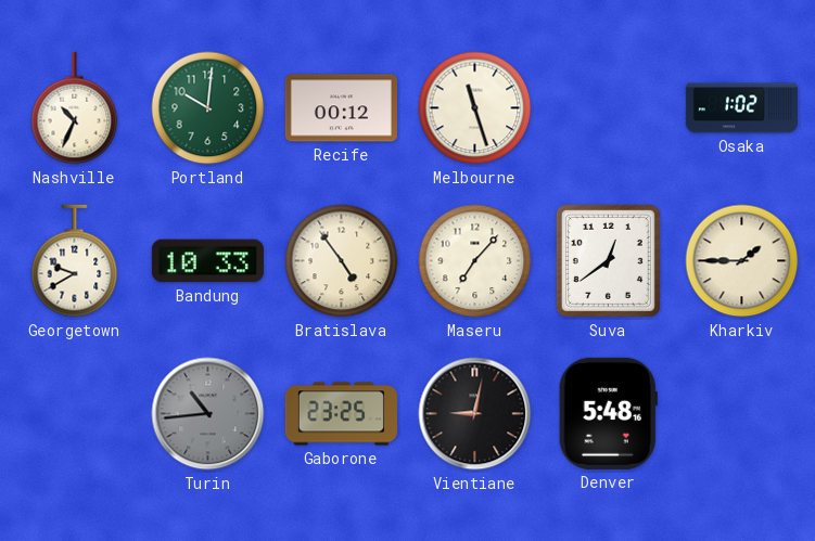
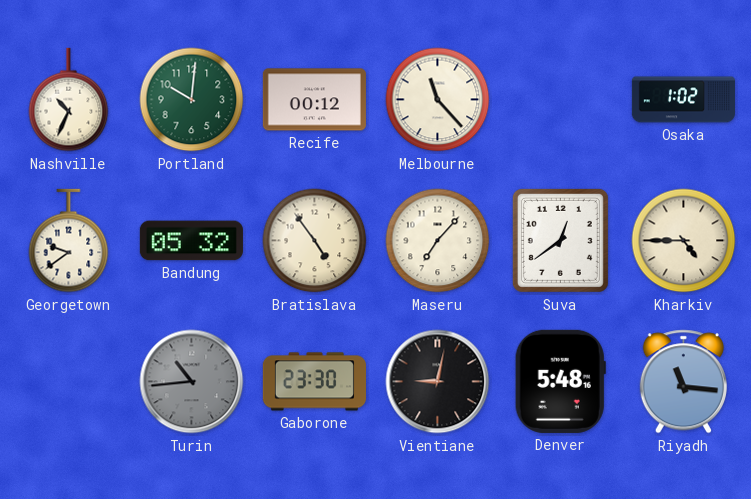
Melbourne: 11:27 -> 11:23 (438, 100)
Georgetown: 9:40 -> 9:39 (69, 241)
Bandung: 10:33 -> 05:32 (191, 241)
Kharkiv: 1:45 -> 4:45 (684, 241)
Gaborone: 23:25 -> 23:30 (314, 382)
Riyadh: none -> 11:16 (683, 382)
